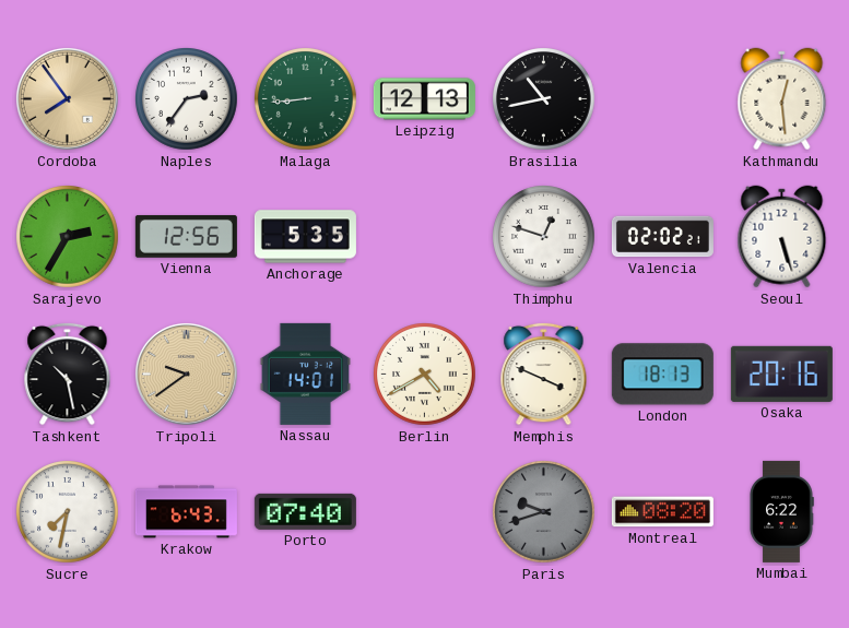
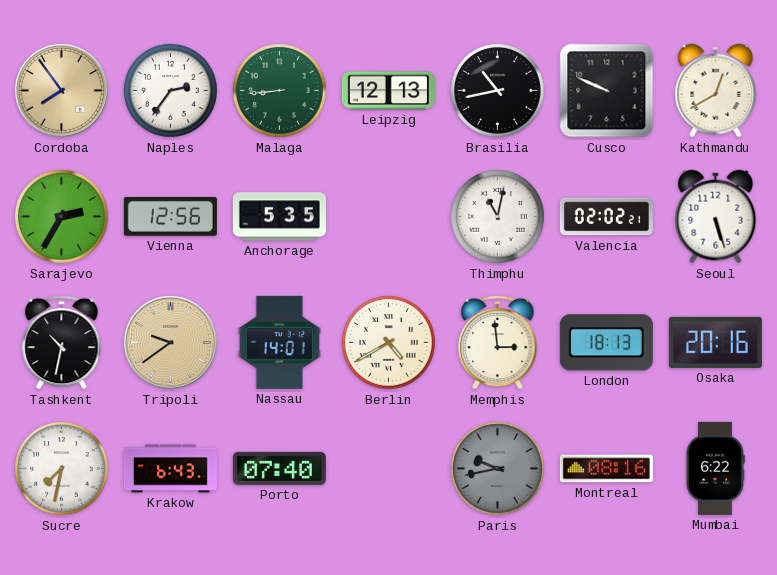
Cusco: none -> 9:49 (607, 91)
Kathmandu: 12:29 -> 12:40 (716, 91)
Thimphu: 12:48 -> 11:02 (498, 217)
Tashkent: 10:28 -> 10:32 (62, 342)
Memphis: 3:49 -> 2:59 (498, 342)
Paris: 9:42 -> 9:43 (498, 469)
Montreal: 08:20 -> 08:16 (606, 469)
